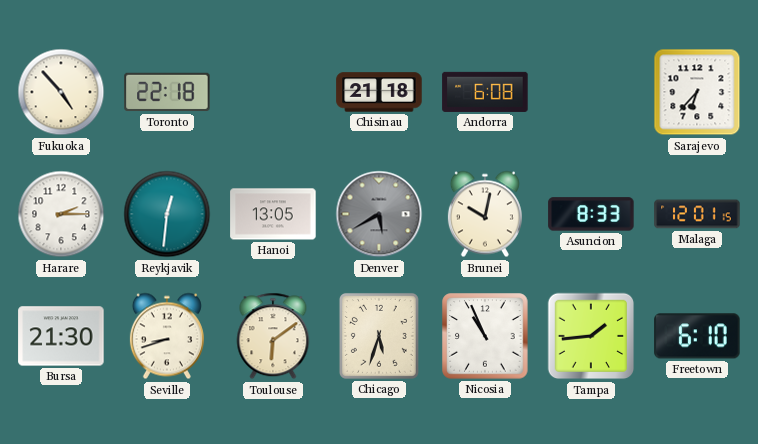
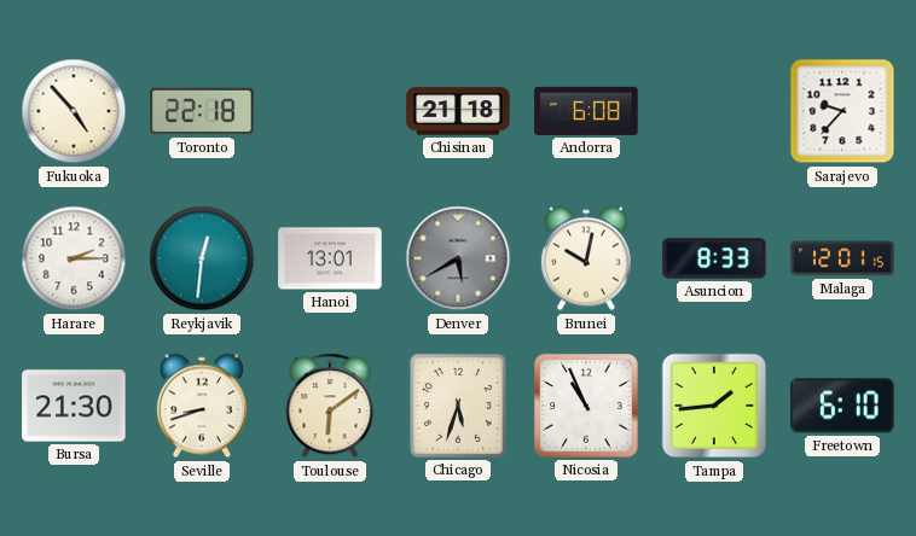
Sarajevo: 6:37 -> 9:37 (842, 111)
Hanoi: 13:05 -> 13:01 (330, 258)
